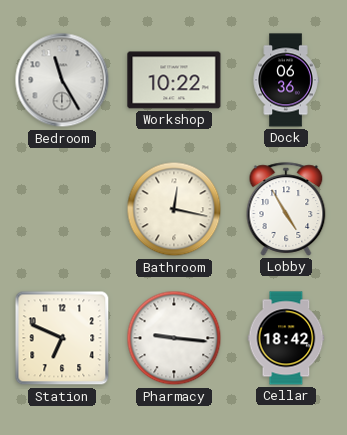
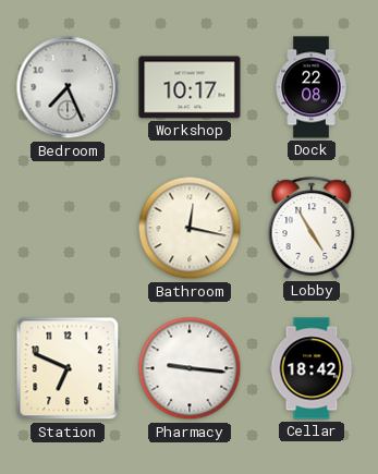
Bedroom: 11:25 -> 7:26 (68, 87)
Workshop: 10:22 -> 10:17 (190, 87)
Dock: 06:36 -> 22:08 (312, 87)
